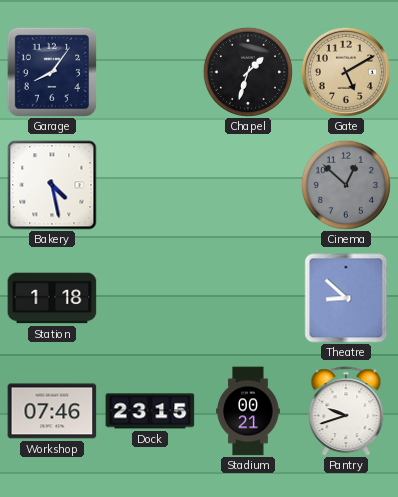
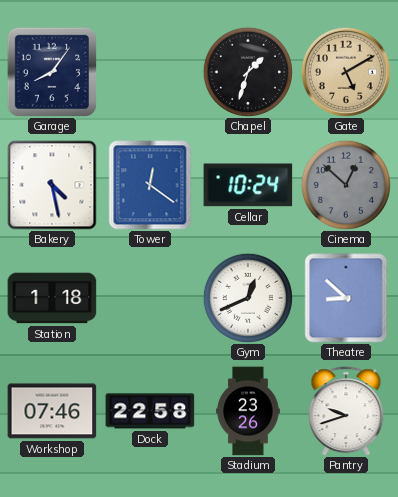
Tower: none -> 12:21 (150, 185)
Cellar: none -> 10:24 (248, 185)
Gym: none -> 12:41 (248, 298)
Dock: 23:15 -> 22:58 (150, 411)
Stadium: 00:21 -> 23:26 (248, 411)
